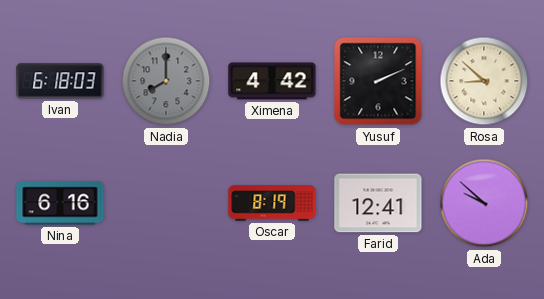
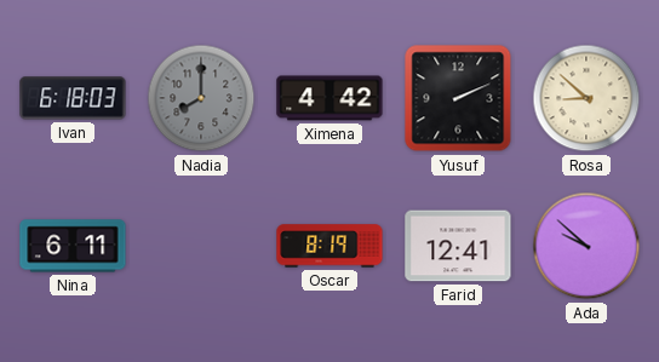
Nina: 6:16 -> 6:11 (73, 246)
